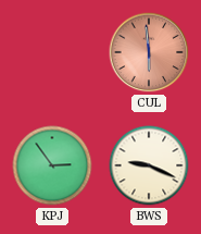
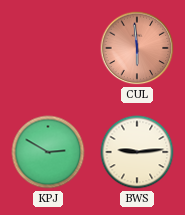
KPJ: 2:54 -> 2:50 (48, 152)
BWS: 9:19 -> 9:14 (137, 152)
